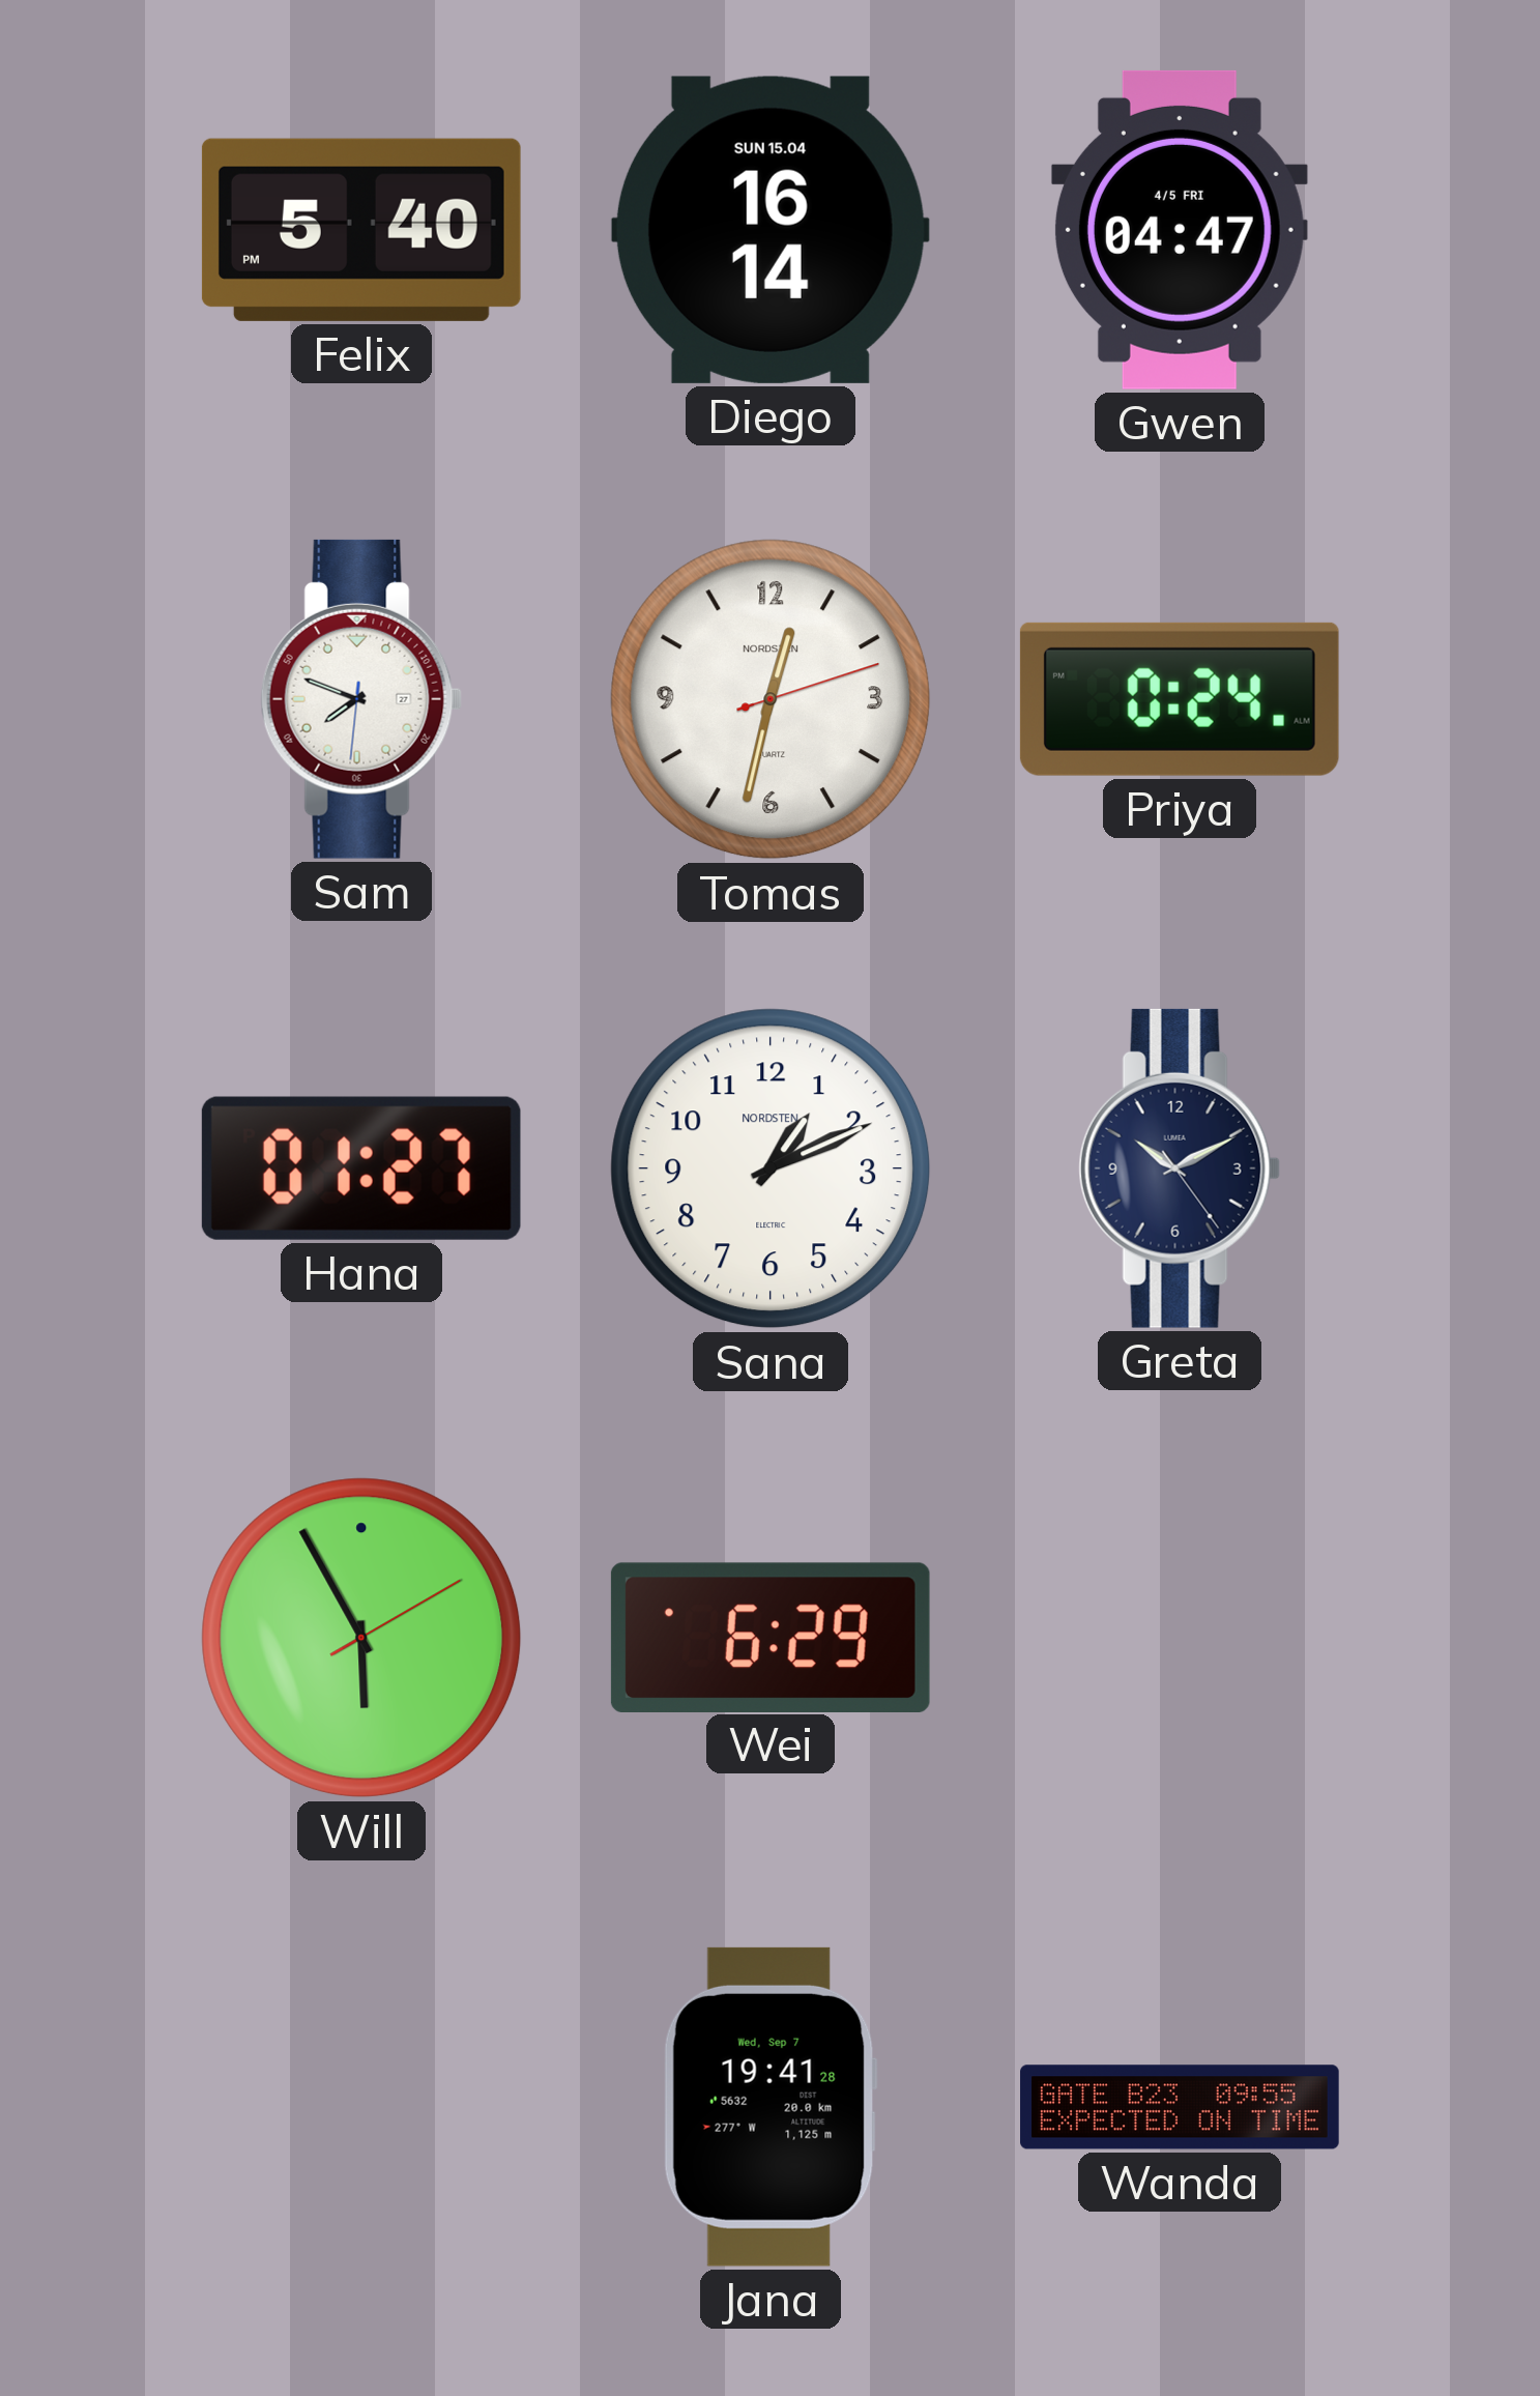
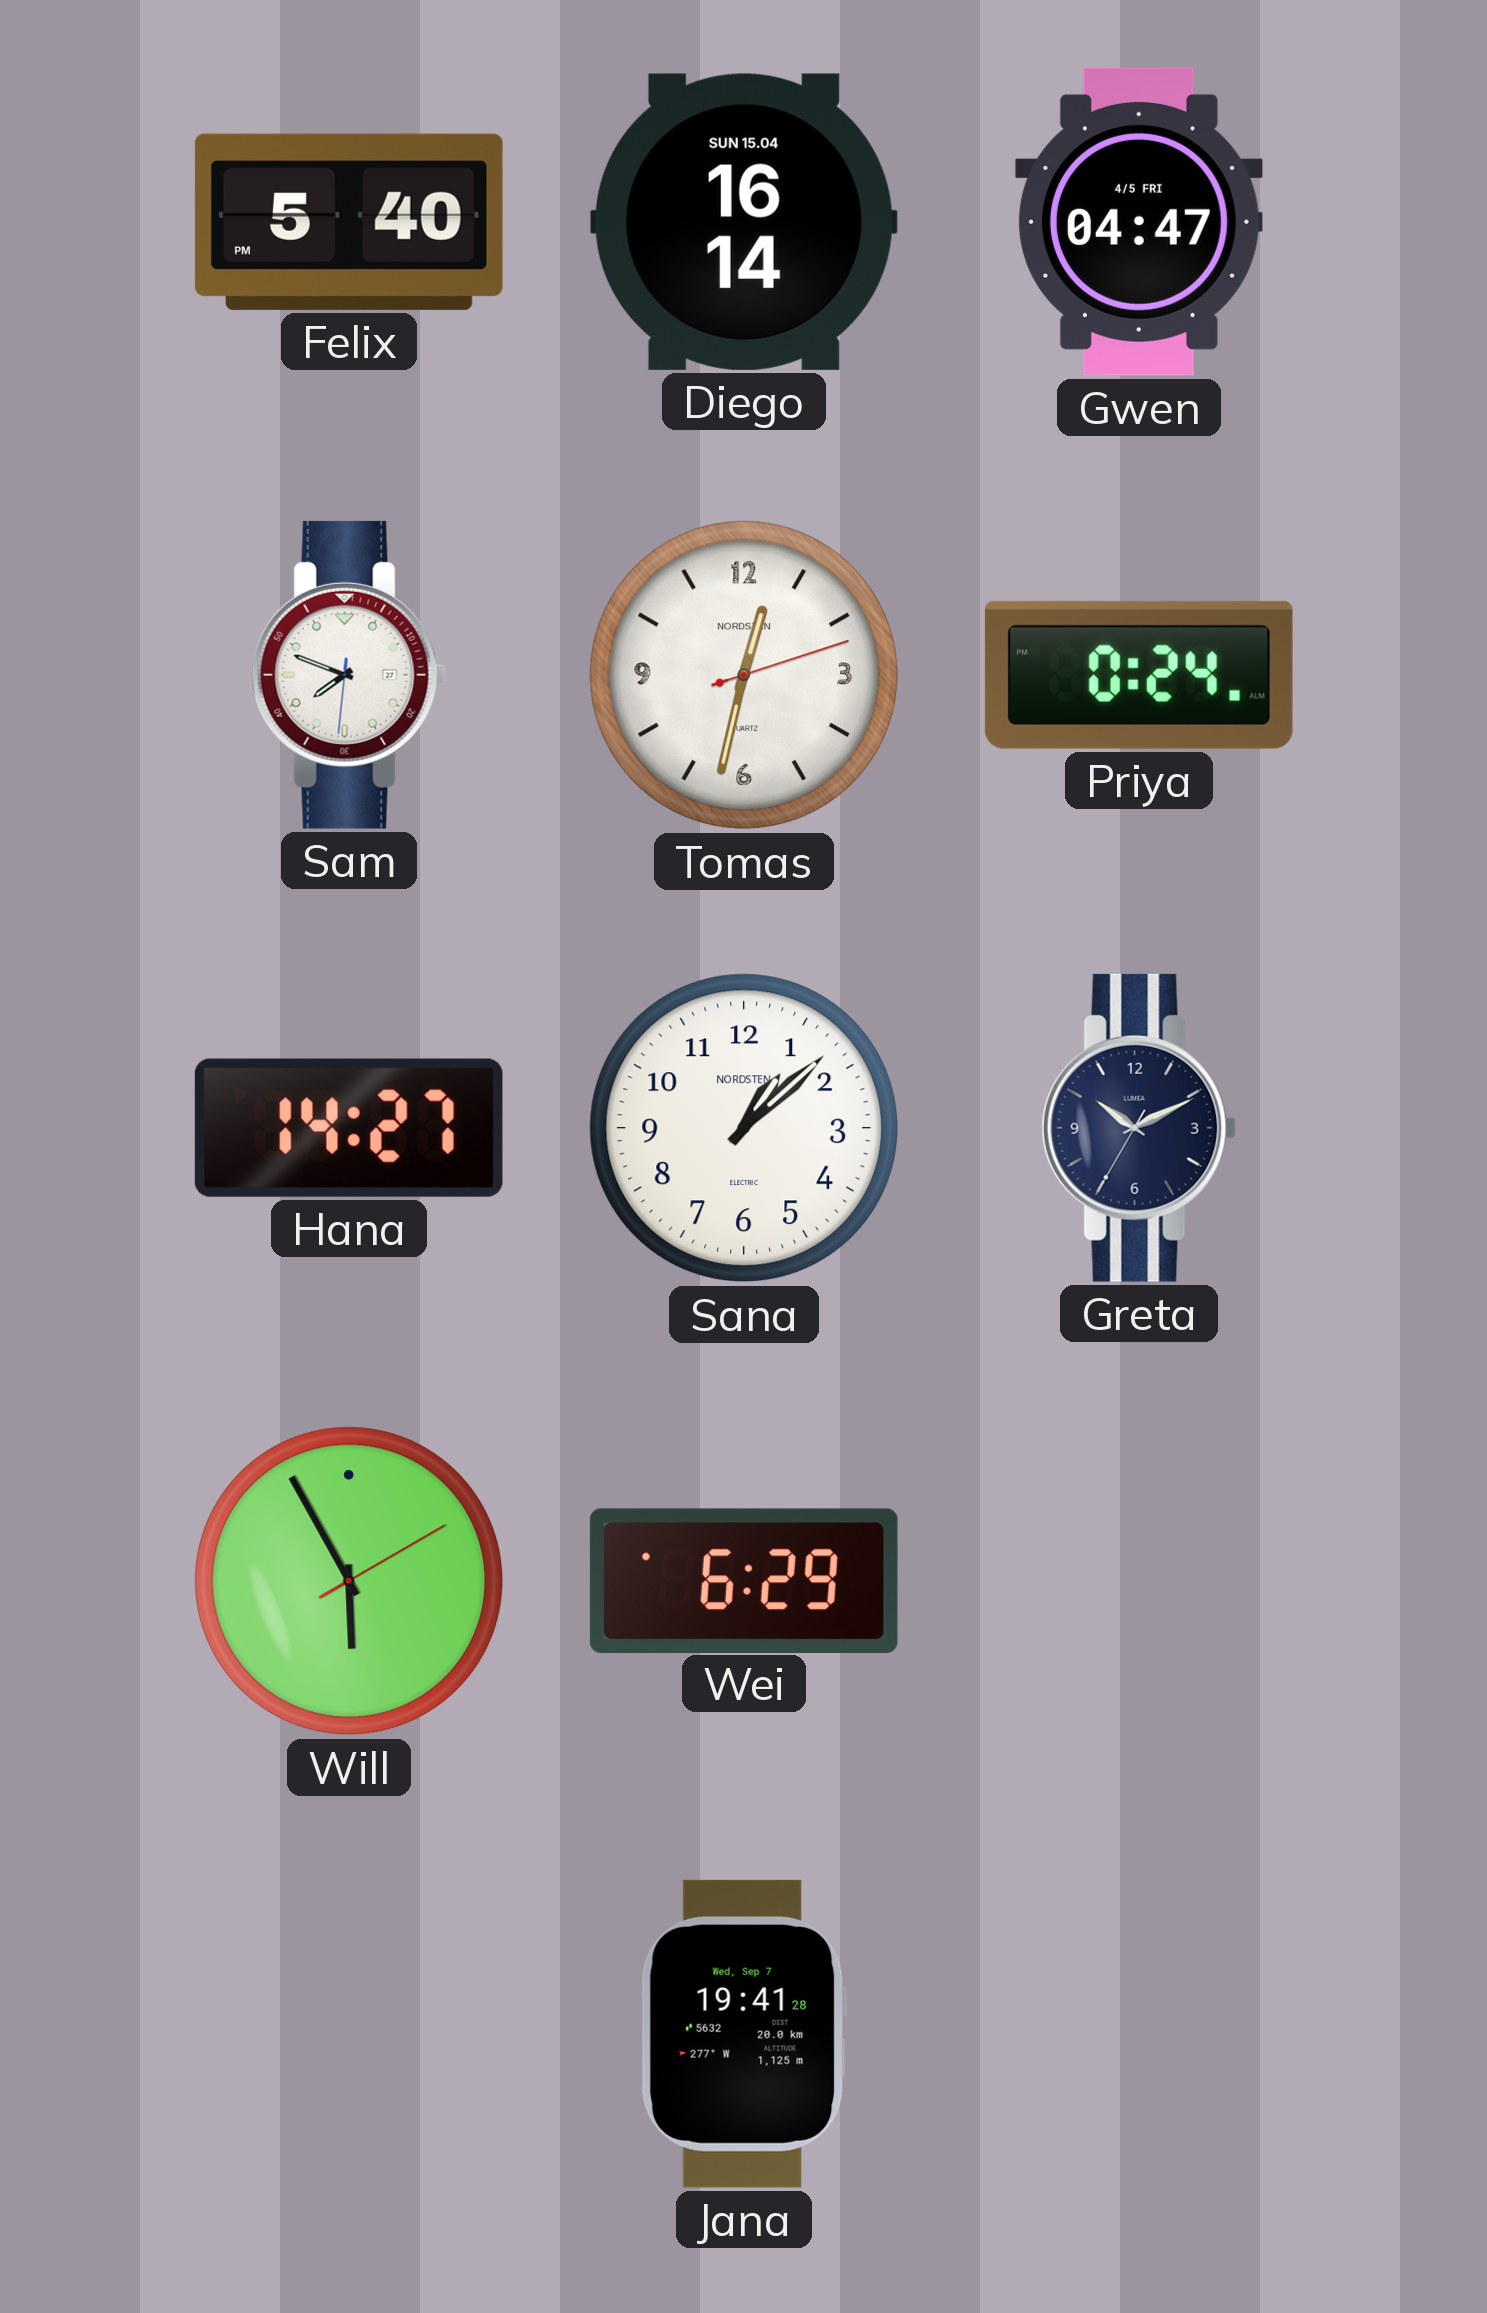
Hana: 01:27 -> 14:27 (349, 1128)
Sana: 1:11 -> 1:08 (744, 1128)
Greta: 10:10:24 -> 10:10:35 (1139, 1128)
Wanda: 09:55 -> none (1180, 2107)
